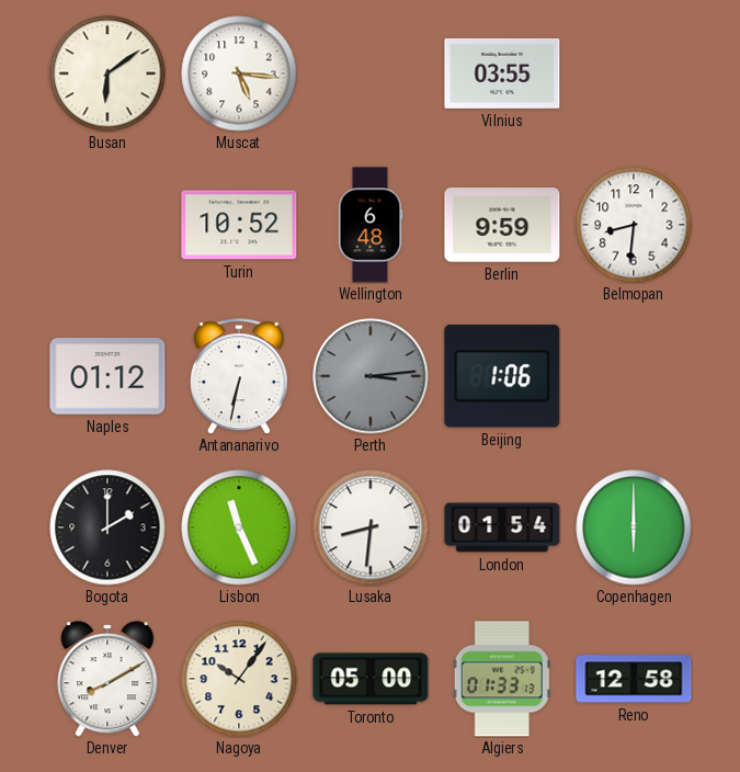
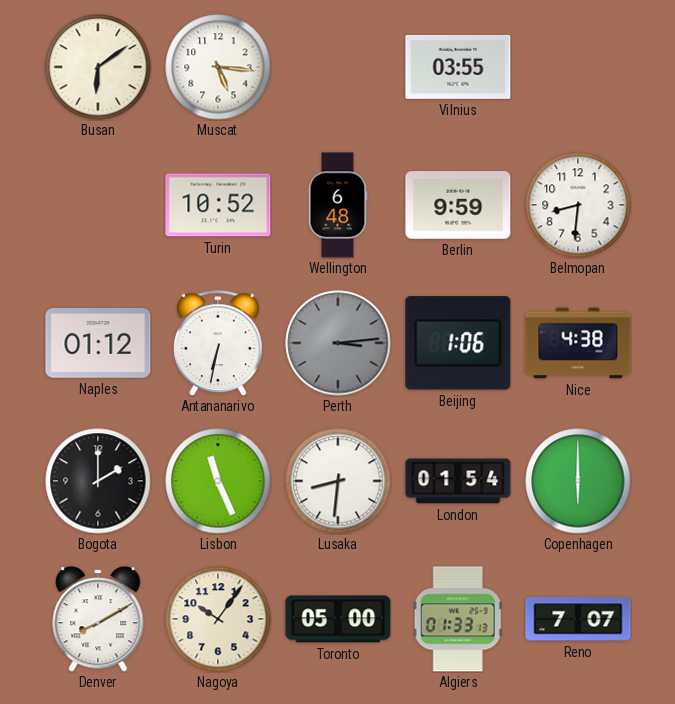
Nice: none -> 4:38 (578, 343)
Reno: 12:58 -> 7:07 (578, 619)
